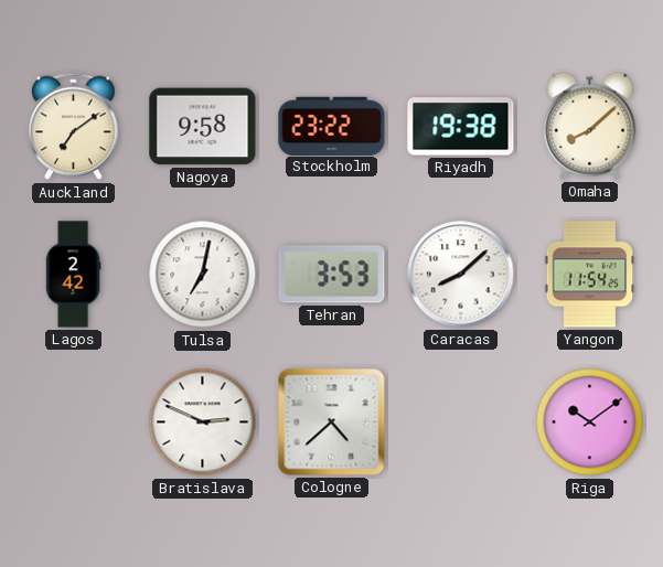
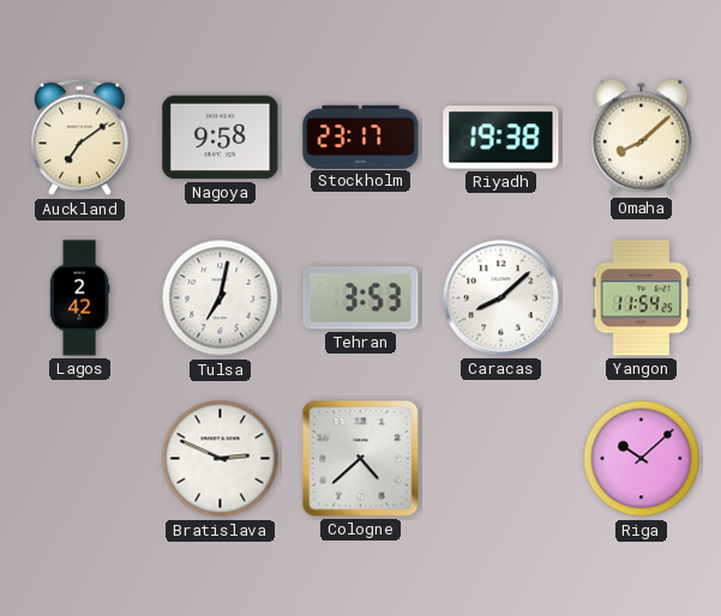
Stockholm: 23:22 -> 23:17 (361, 137)
Riga: 10:09 -> 10:08 (642, 459)
